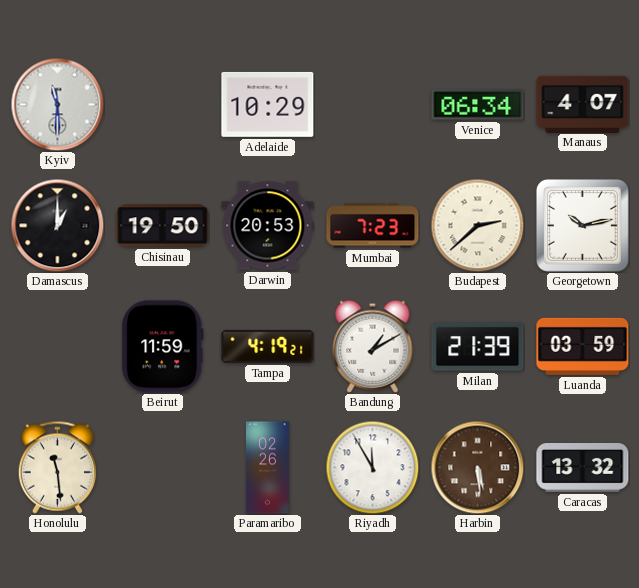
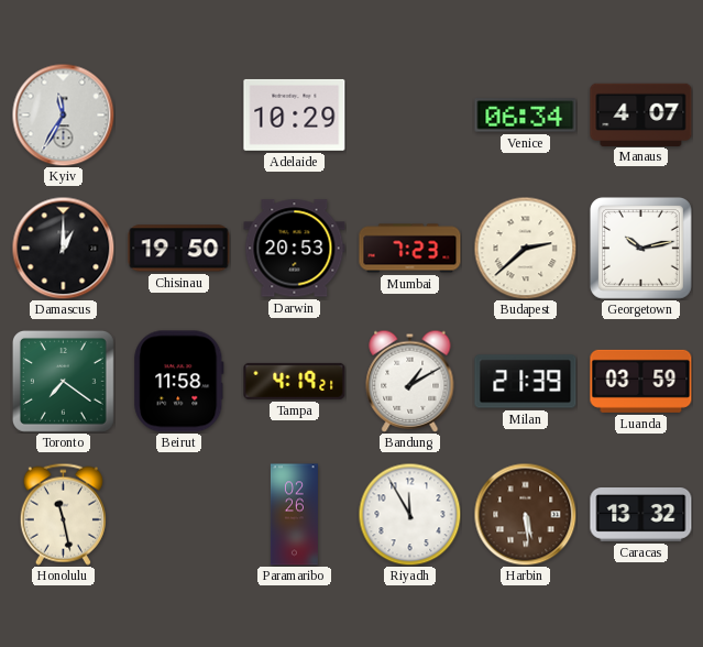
Kyiv: 11:30 -> 11:35 (63, 114)
Toronto: none -> 7:21 (63, 381)
Beirut: 11:59 -> 11:58 (179, 382)
Honolulu: 11:29 -> 11:28 (63, 514)
